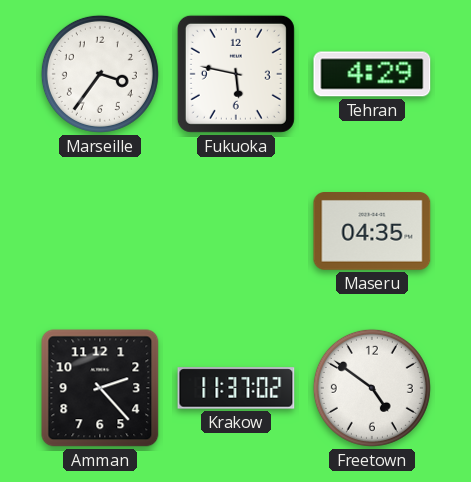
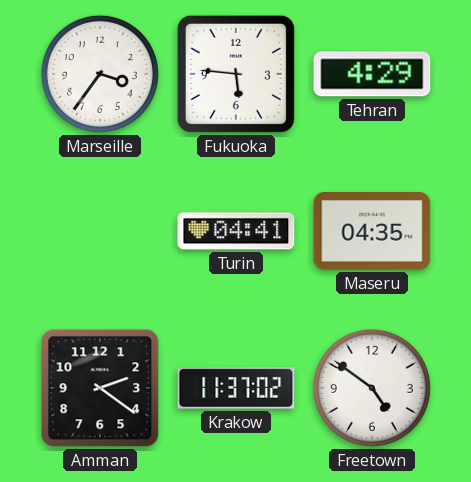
Fukuoka: 5:47 -> 5:46 (236, 74)
Turin: none -> 04:41 (236, 231)
Amman: 2:23 -> 2:21 (100, 388)
